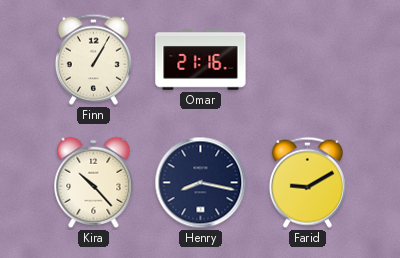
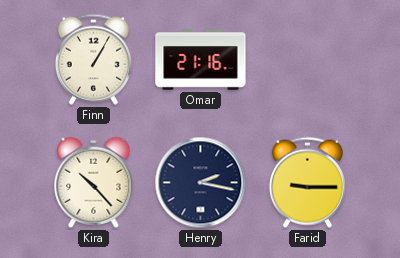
Henry: 8:17 -> 2:17 (201, 183)
Farid: 9:10 -> 9:15 (307, 182)
